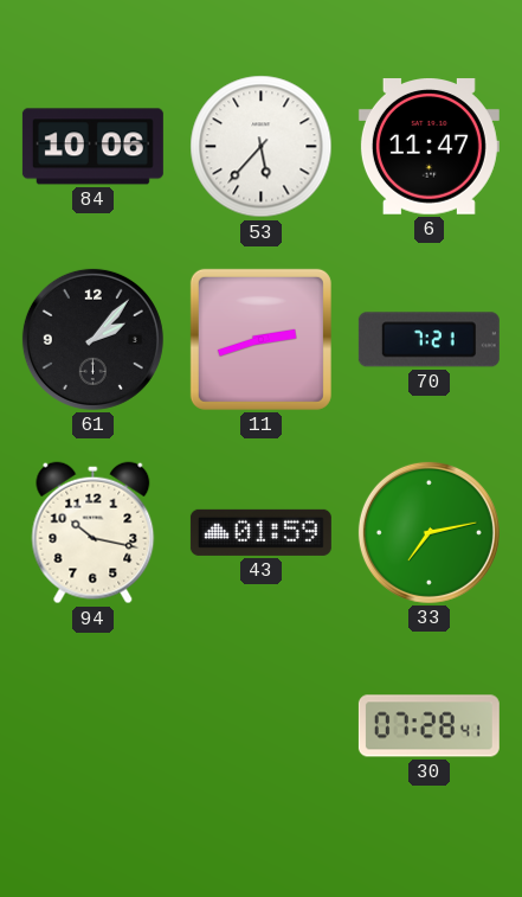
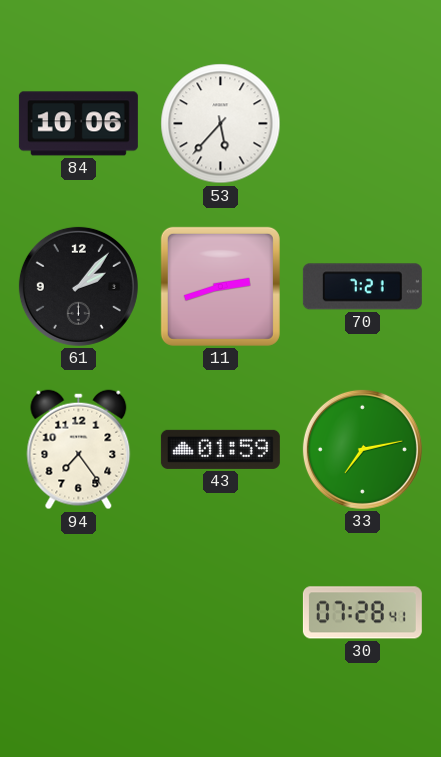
6: 11:47 -> none (428, 147)
94: 10:17 -> 7:24 (79, 450)
